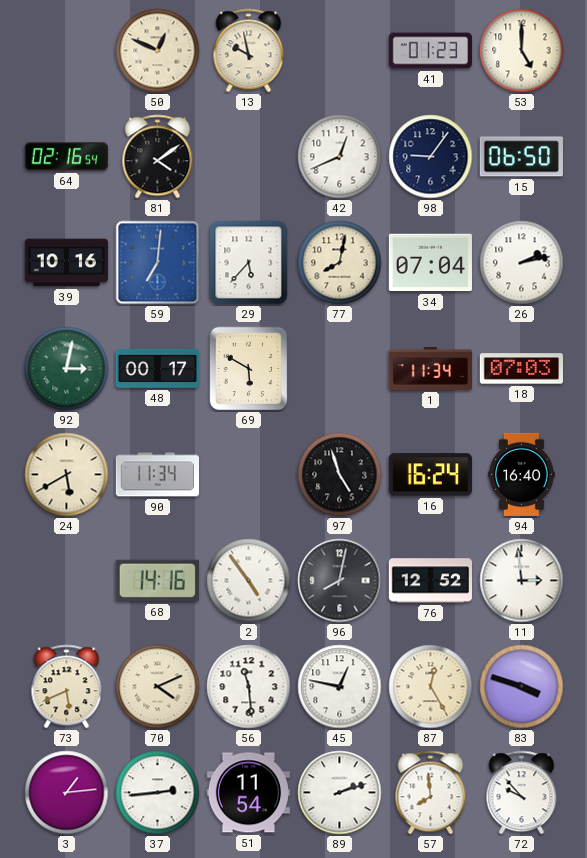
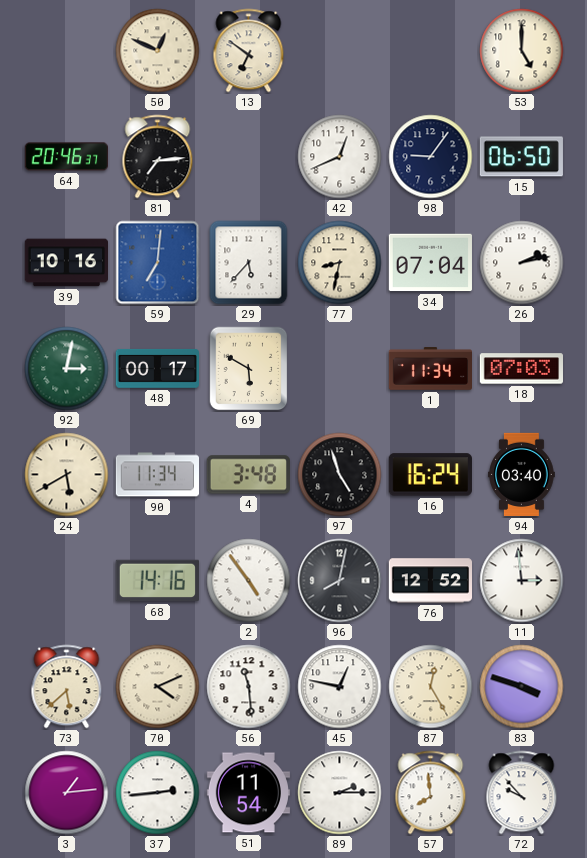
13: 9:58 -> 6:51 (249, 51)
41: 01:23 -> none (430, 51)
64: 02:16 -> 20:46 (66, 157)
81: 4:09 -> 7:14 (158, 157)
77: 8:02 -> 8:32 (340, 263)
4: none -> 3:48 (248, 475)
94: 16:40 -> 03:40 (522, 475)
73: 5:41 -> 5:38 (67, 687)
89: 2:12 -> 2:15 (340, 793)
